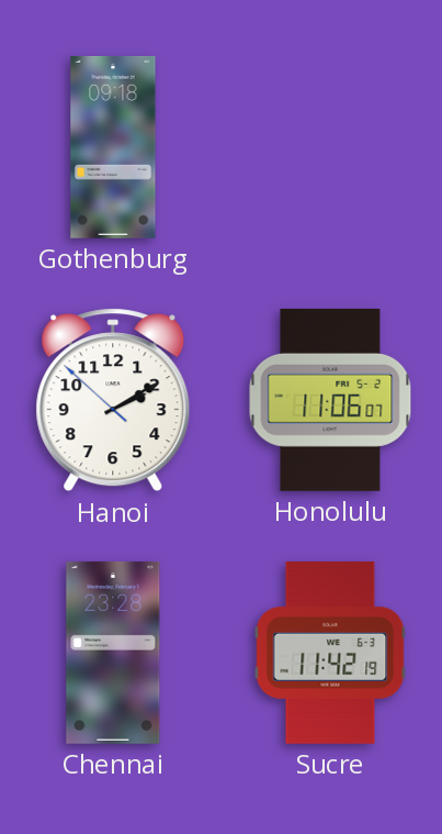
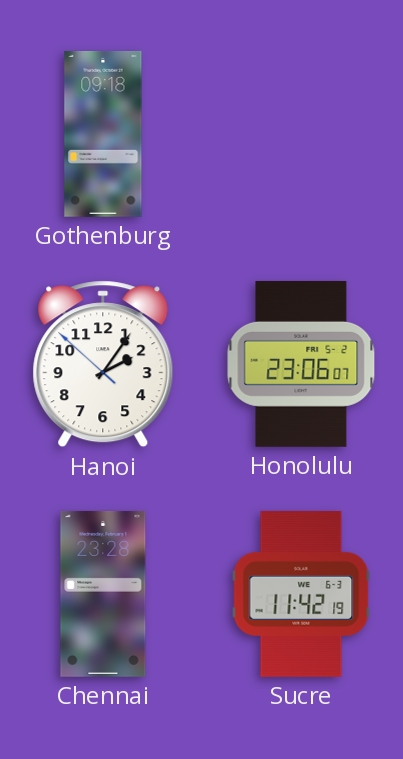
Hanoi: 2:09 -> 2:05 (103, 364)
Honolulu: 11:06 -> 23:06 (301, 364)
